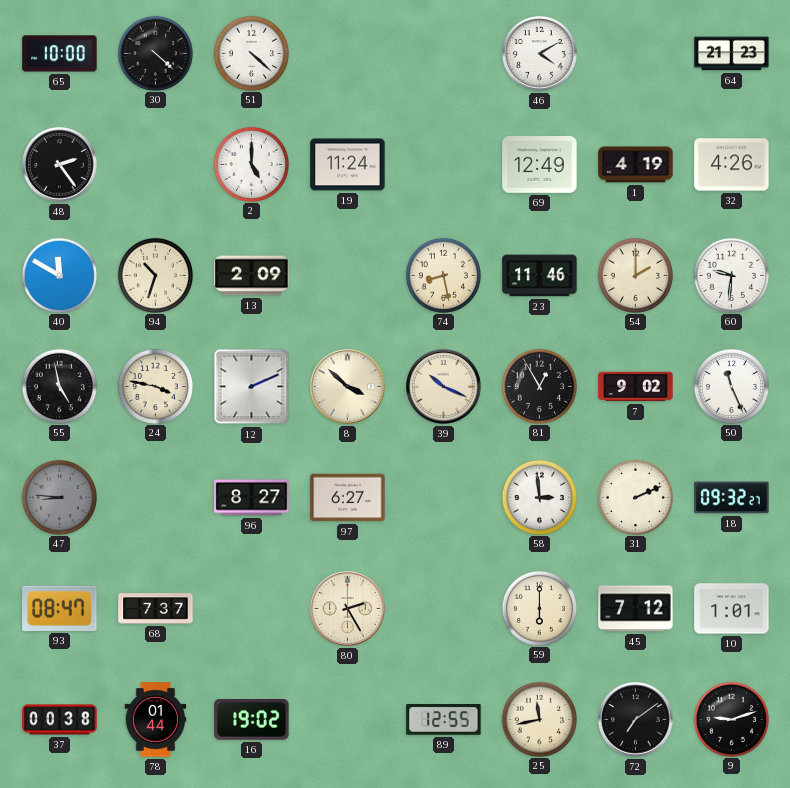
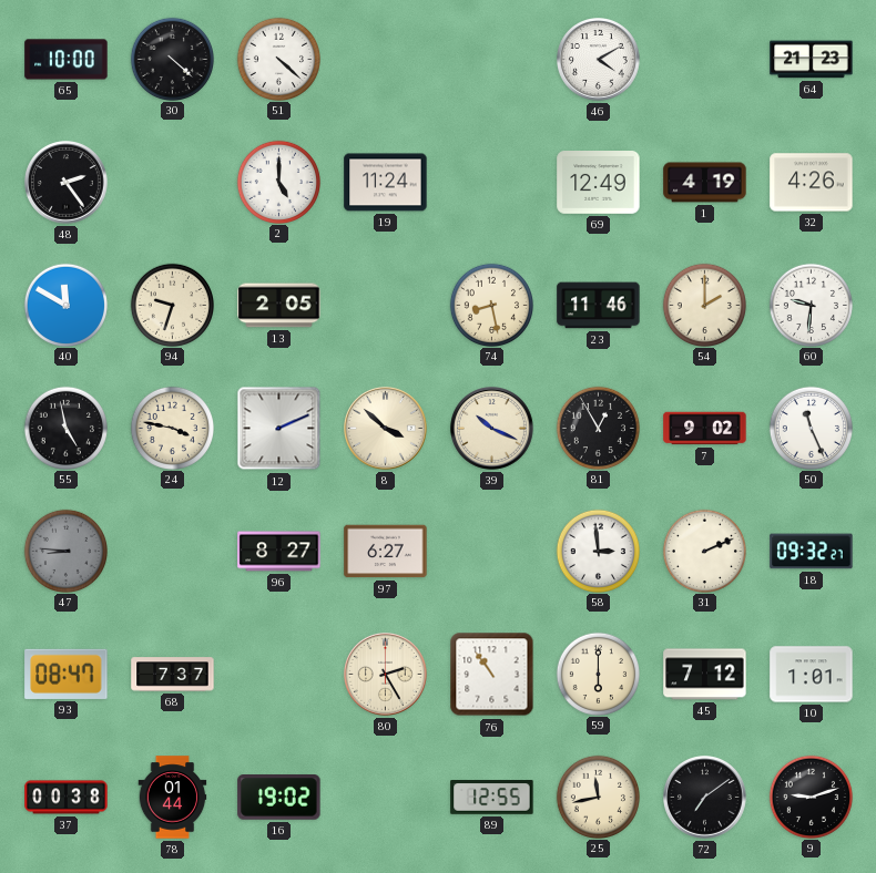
94: 10:33 -> 9:33 (172, 305)
13: 2:09 -> 2:05 (279, 306)
76: none -> 10:54 (492, 675)
